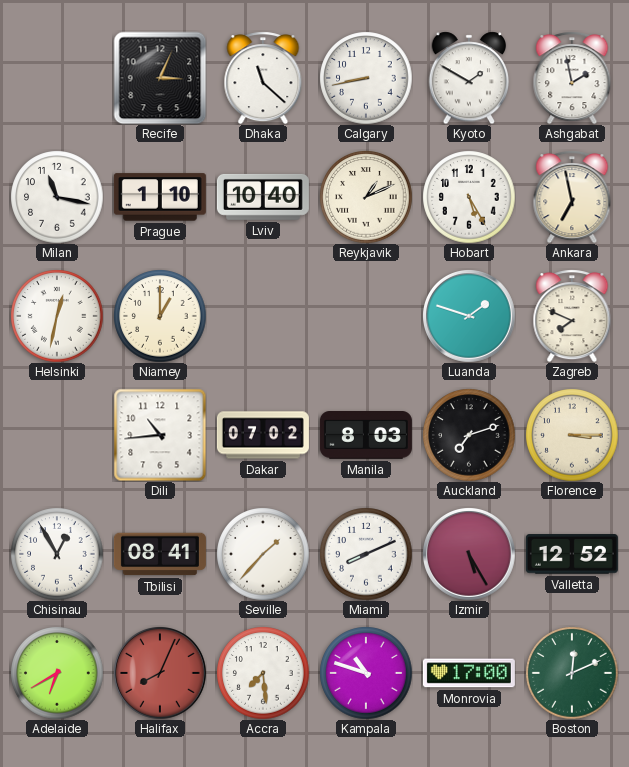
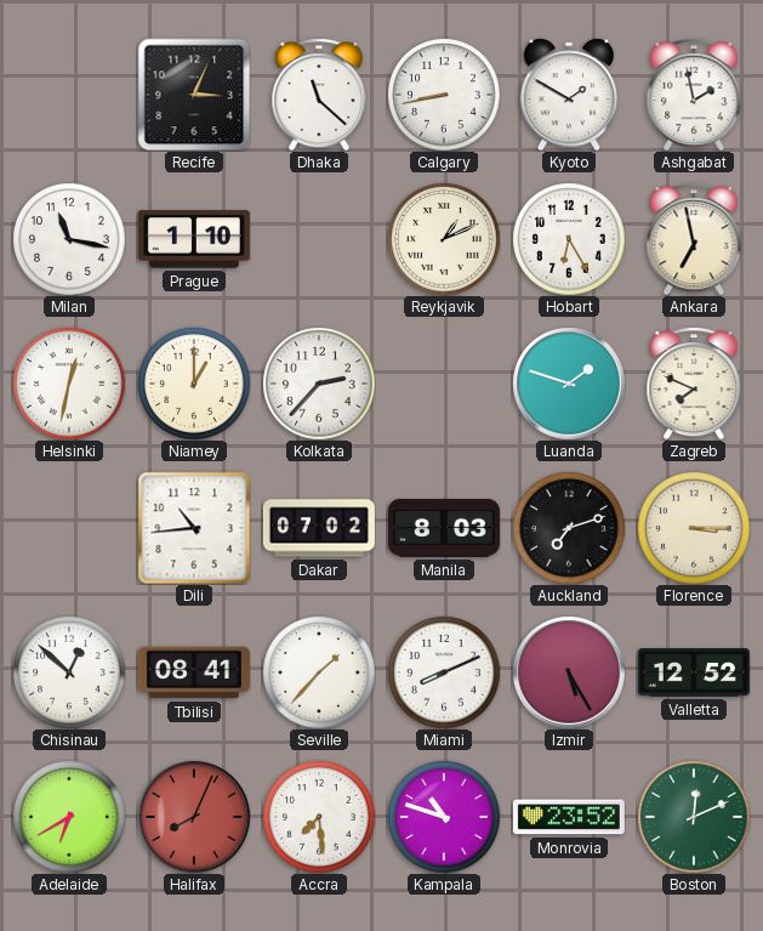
Lviv: 10:40 -> none (263, 197)
Hobart: 5:25 -> 6:25 (569, 239)
Kolkata: none -> 2:37 (319, 384)
Chisinau: 12:55 -> 12:52 (69, 672)
Monrovia: 17:00 -> 23:52 (569, 817)
